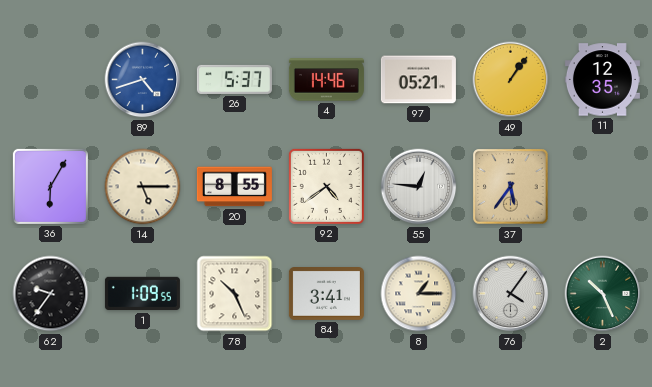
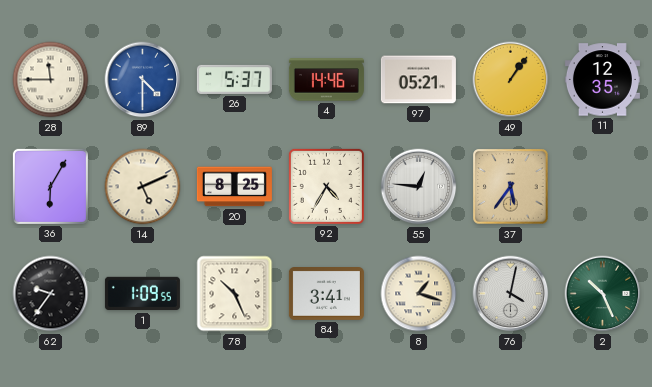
28: none -> 11:45 (51, 80)
89: 4:42 -> 4:30 (143, 80)
14: 5:15 -> 5:11 (143, 187)
20: 8:55 -> 8:25 (234, 187)
92: 4:39 -> 4:35 (326, 186)
8: 1:15 -> 1:18 (419, 294)
76: 4:06 -> 4:02 (511, 294)
